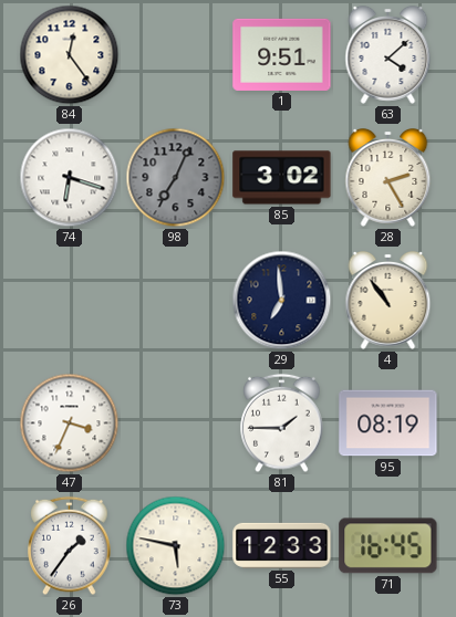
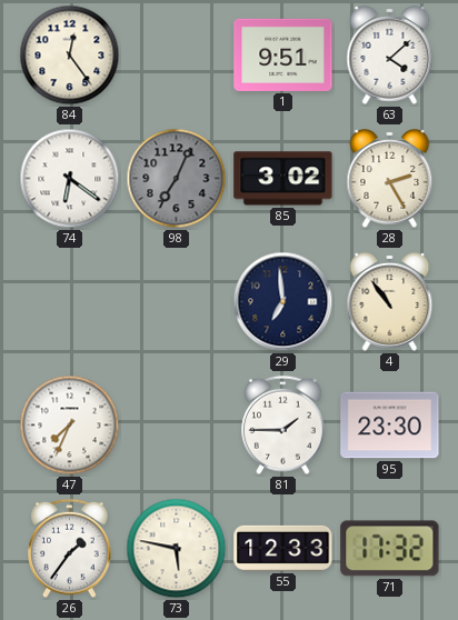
74: 6:18 -> 6:21 (70, 179)
47: 3:34 -> 7:34 (70, 426)
95: 08:19 -> 23:30 (390, 426)
71: 16:45 -> 17:32 (390, 549)
